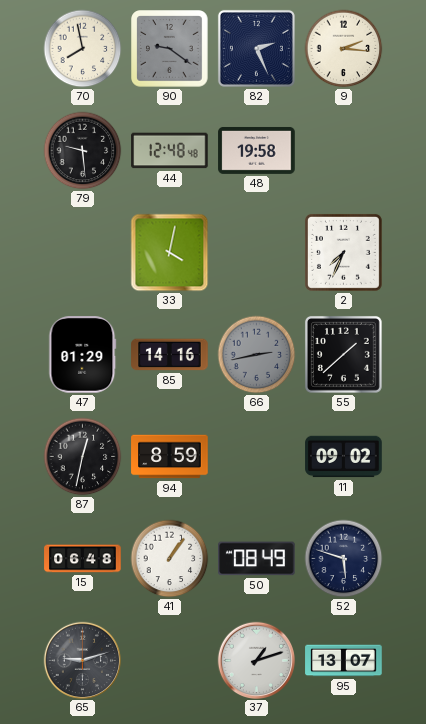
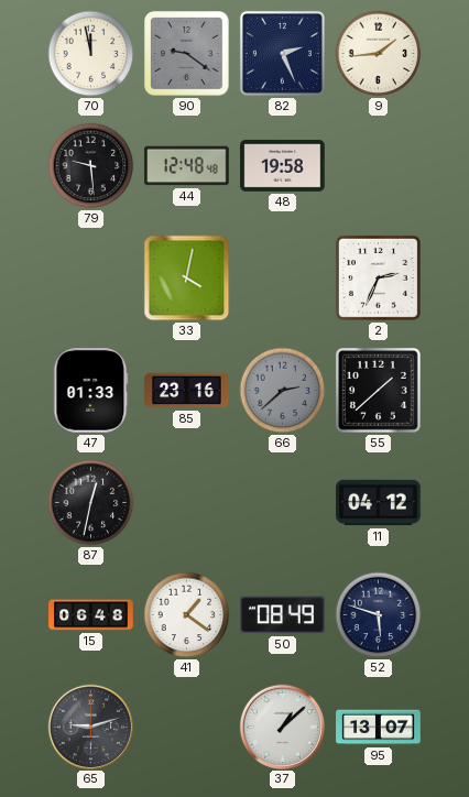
70: 7:58 -> 11:58 (91, 54)
9: 2:16 -> 1:44 (379, 54)
2: 7:34 -> 2:34 (378, 277)
47: 01:29 -> 01:33 (91, 391)
85: 14:16 -> 23:16 (187, 391)
66: 2:43 -> 2:38 (283, 391)
94: 8:59 -> none (170, 457)
11: 09:02 -> 04:12 (379, 503)
41: 1:06 -> 1:21 (187, 615)
37: 1:12 -> 1:08 (282, 727)
